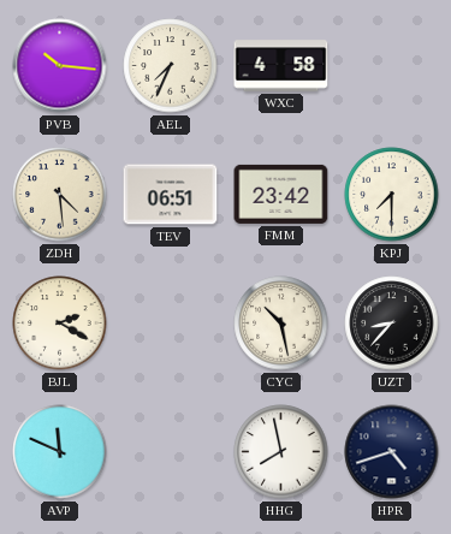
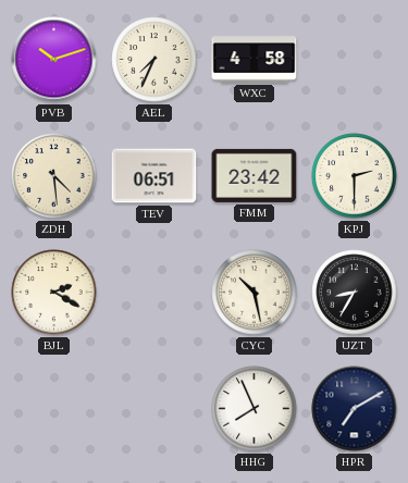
PVB: 10:16 -> 10:12 (54, 60)
KPJ: 7:30 -> 2:30 (355, 176)
UZT: 8:37 -> 8:35 (355, 293)
AVP: 11:49 -> none (60, 452)
HHG: 7:58 -> 7:56 (255, 409)
HPR: 4:42 -> 7:10 (355, 409)
